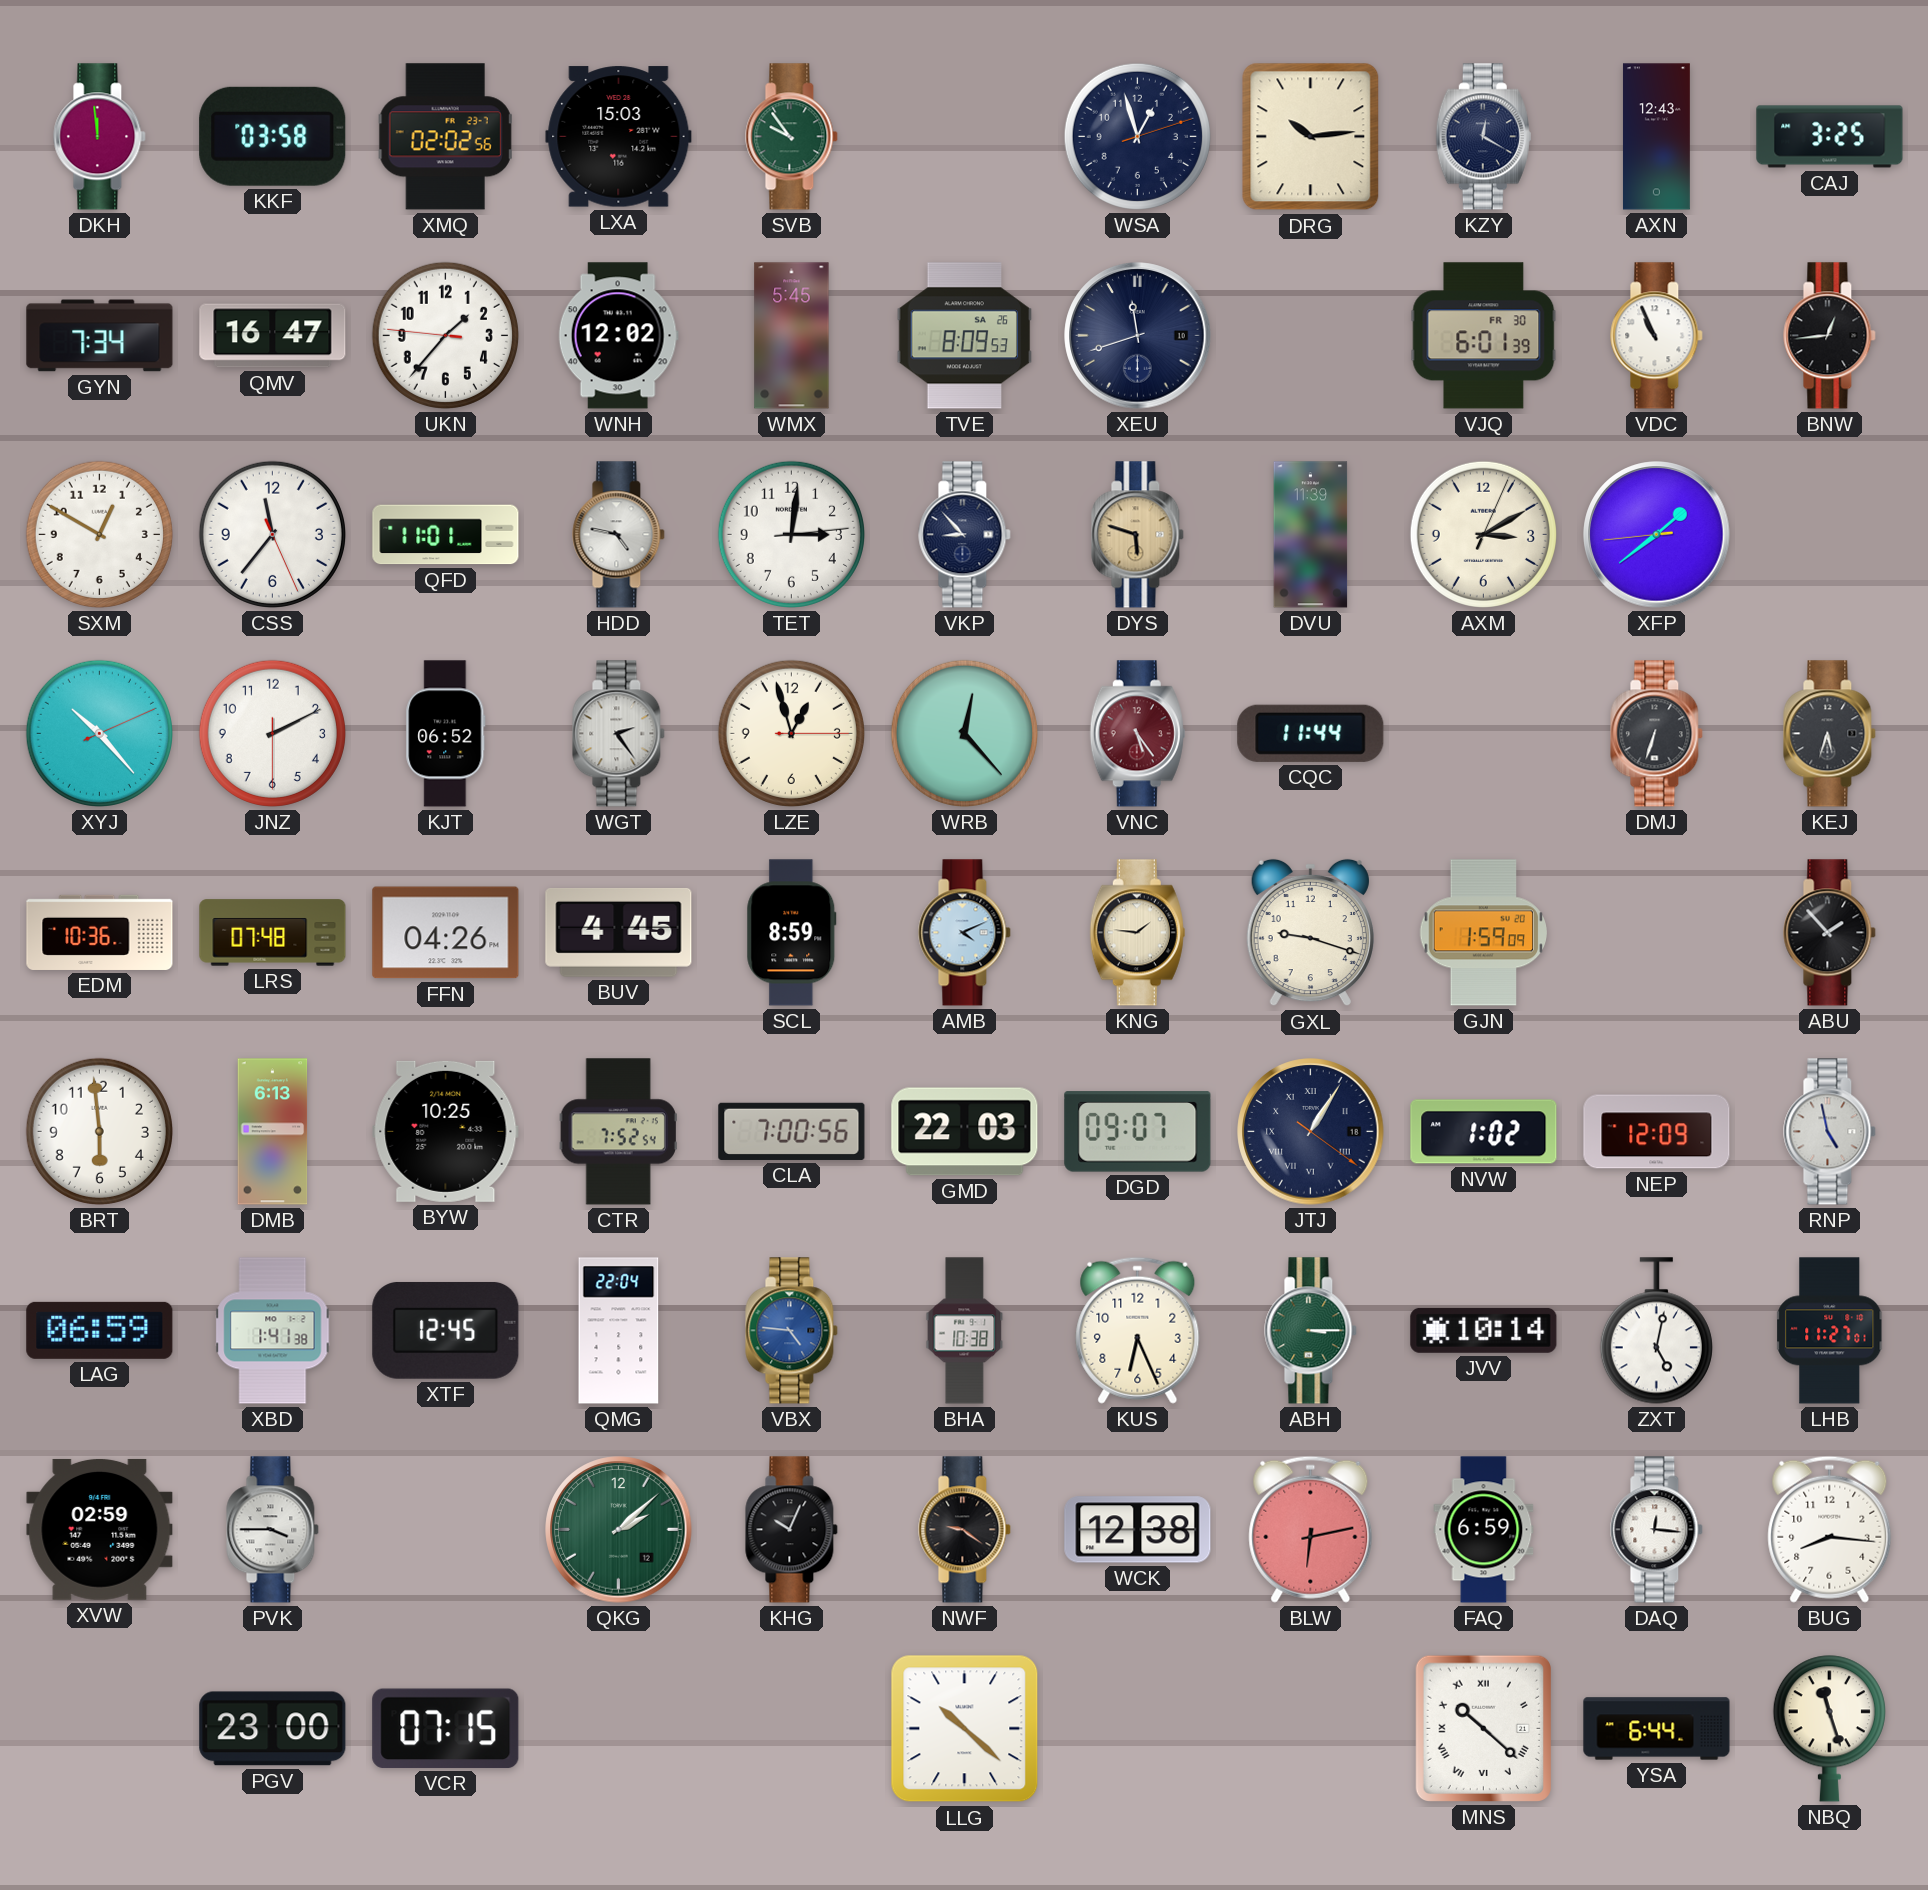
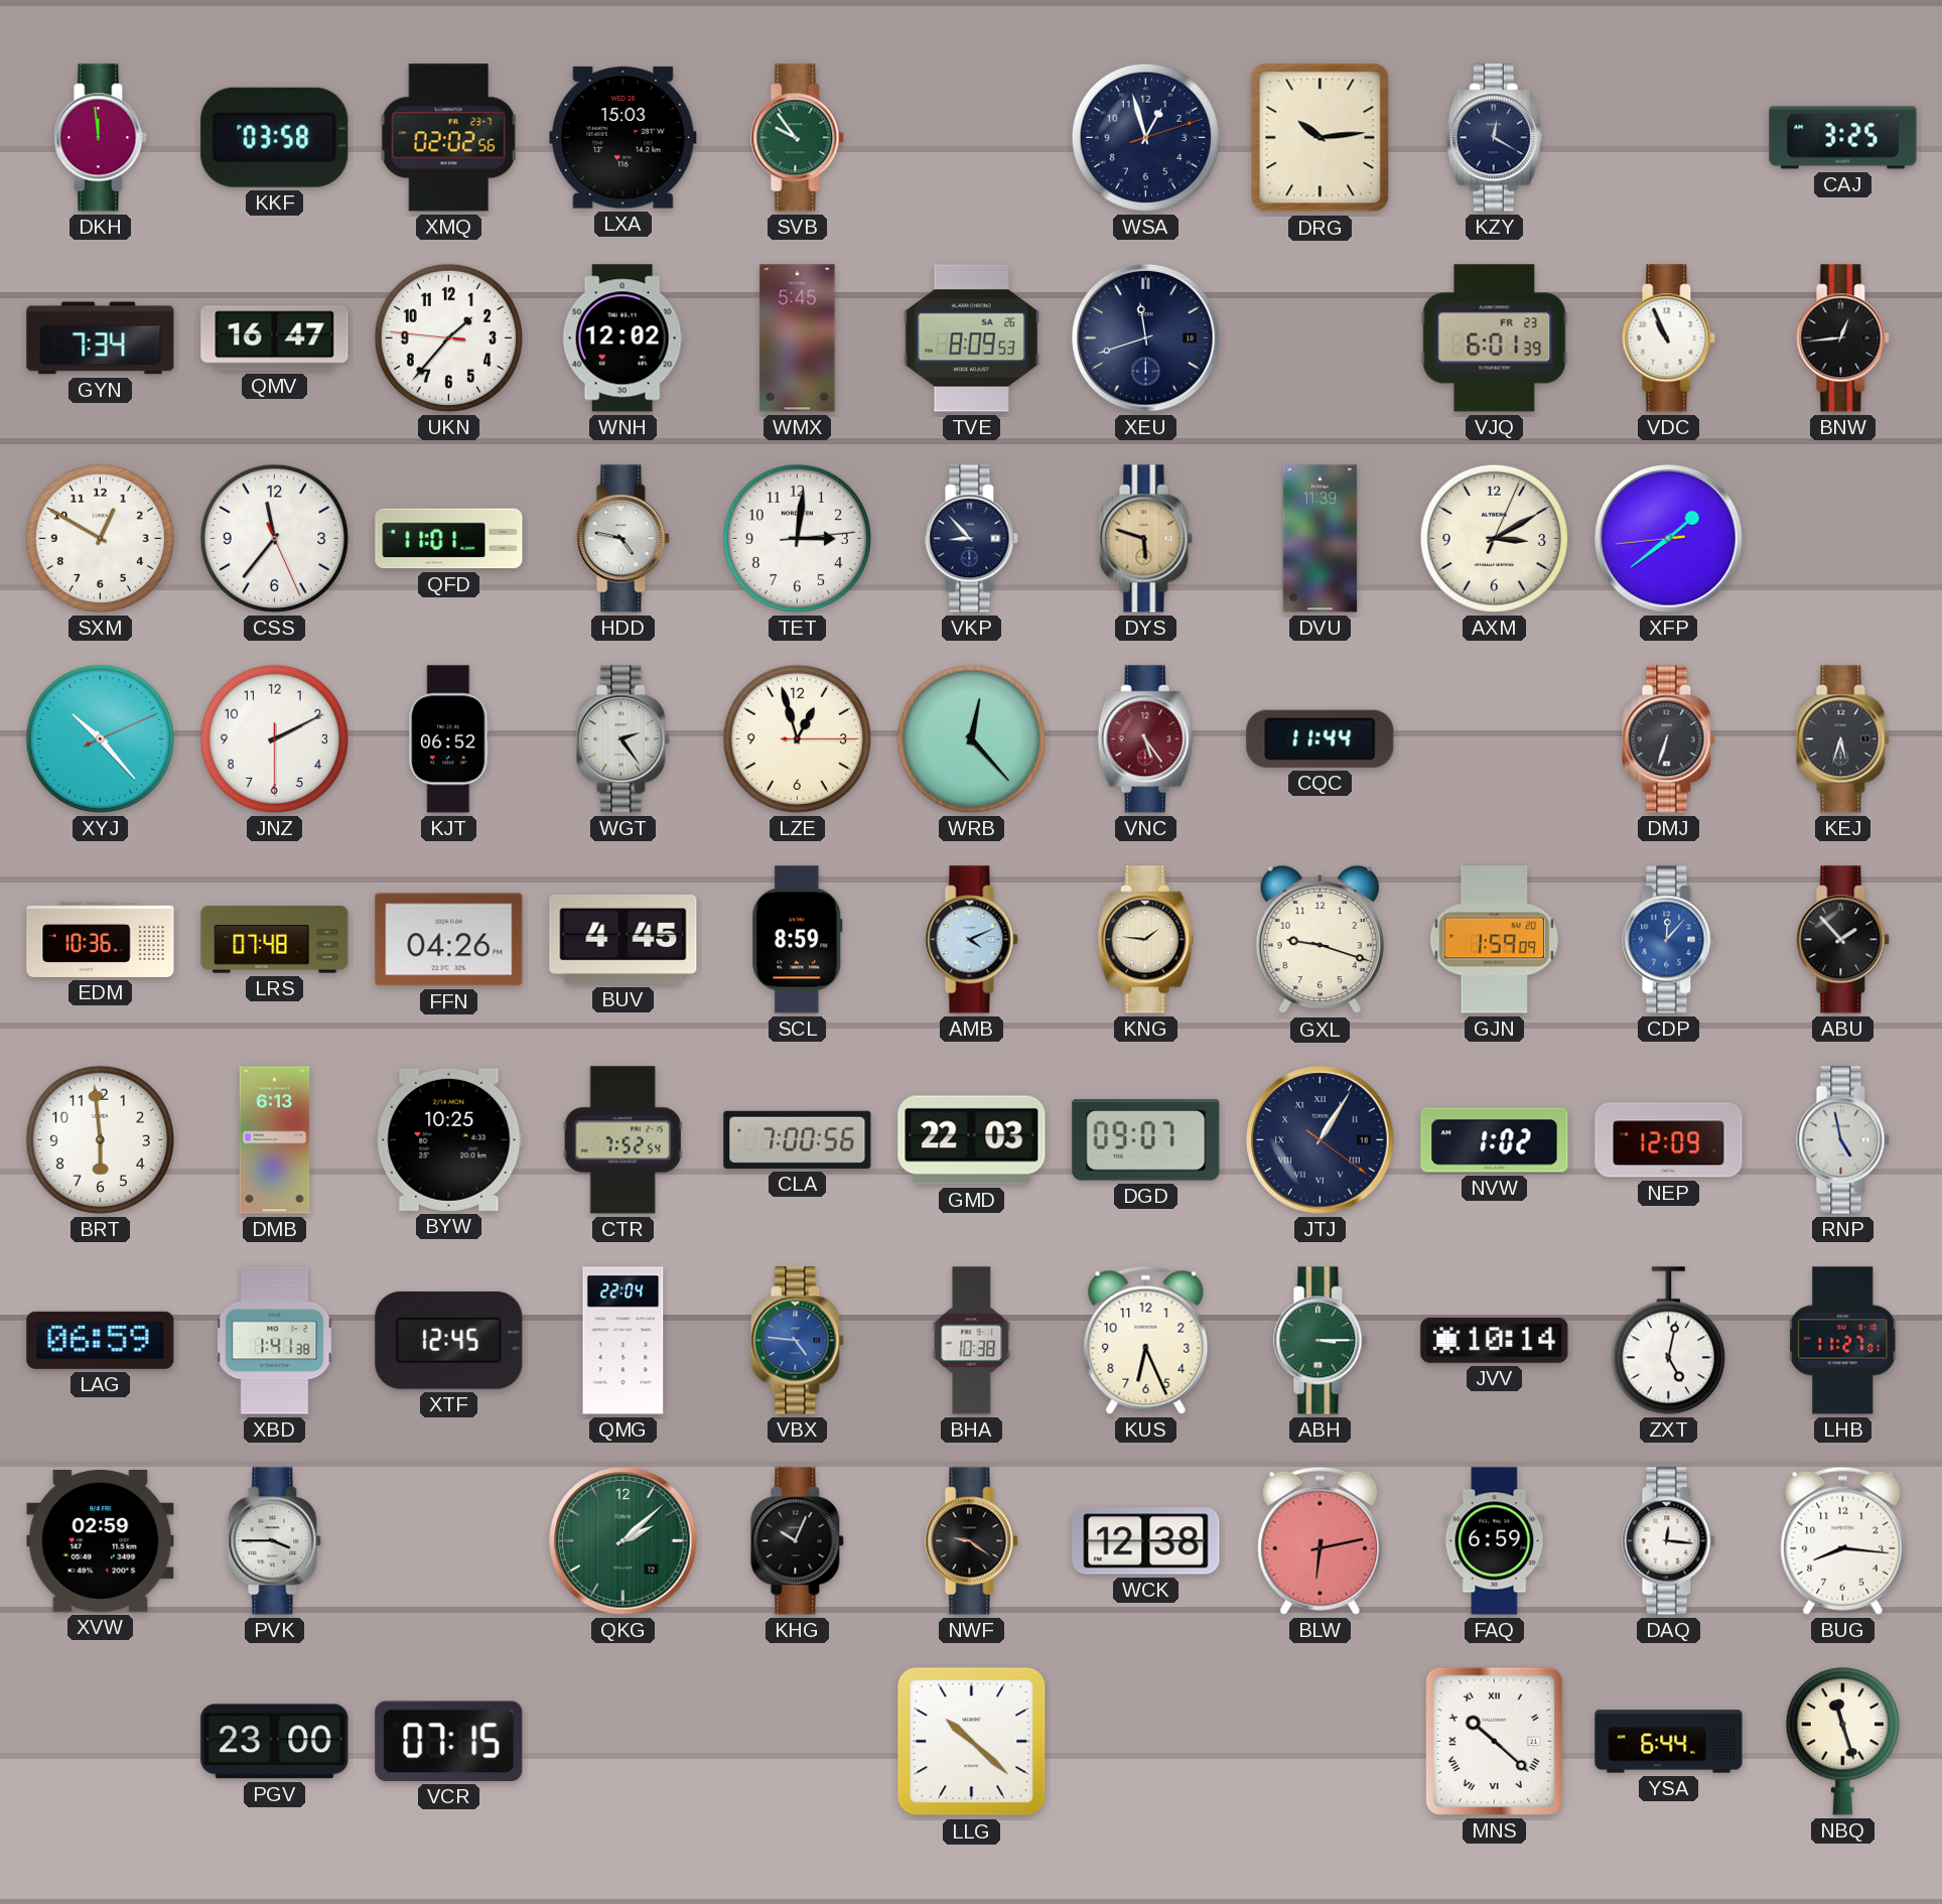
AXN: 12:43 -> none (1656, 137)
VJQ date: FR 30 -> FR 23 (1495, 338)
CDP: none -> 12:07 (1669, 940)
